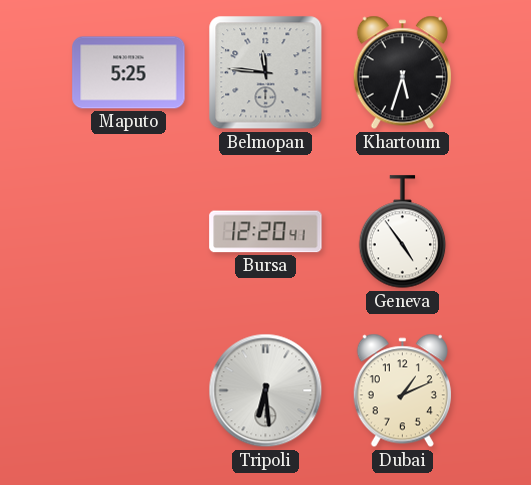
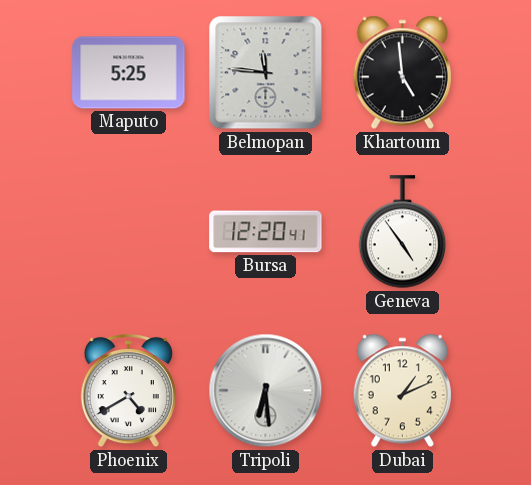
Khartoum: 5:33 -> 4:59 (402, 73)
Phoenix: none -> 4:40 (128, 391)
